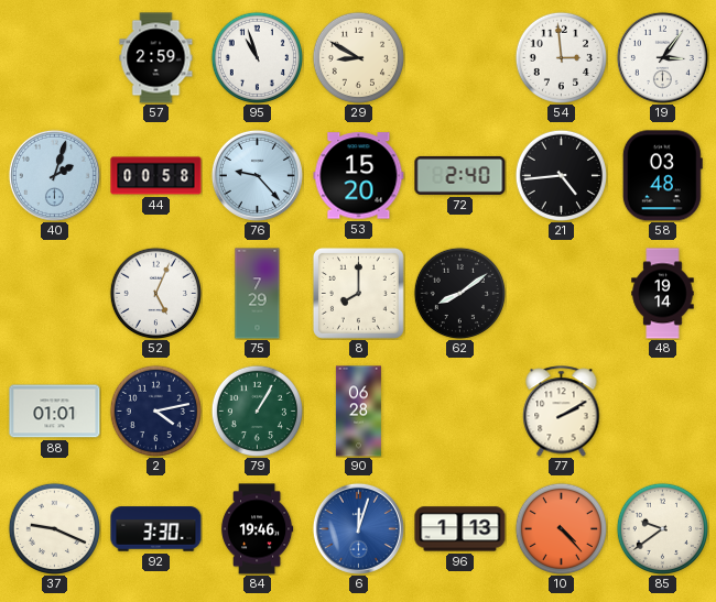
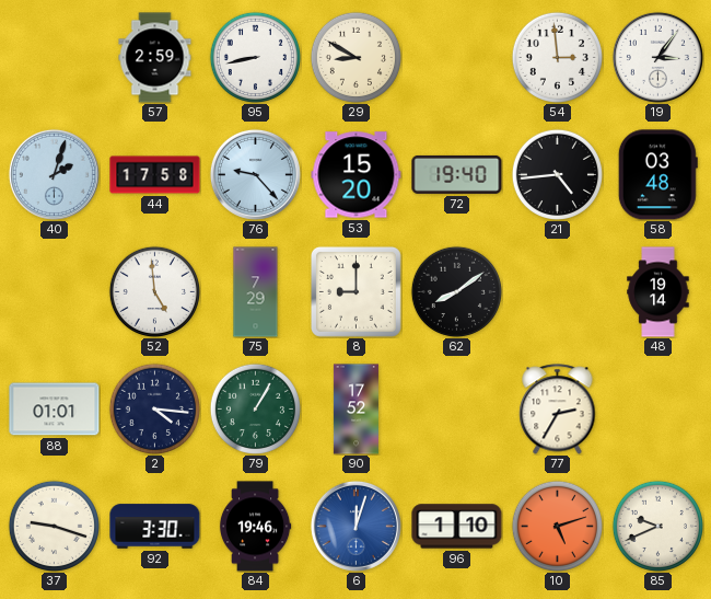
95: 10:57 -> 8:43 (255, 57)
44: 00:58 -> 17:58 (155, 175)
72: 2:40 -> 19:40 (457, 174)
52: 5:04 -> 4:59 (154, 291)
8: 8:00 -> 9:00 (355, 291)
2: 4:13 -> 4:16 (154, 408)
90: 06:28 -> 17:52 (355, 410)
77: 2:10 -> 2:35 (558, 410)
37: 9:19 -> 9:18 (54, 526)
96: 1:13 -> 1:10 (457, 527)
10: 4:23 -> 5:12 (557, 526)
85: 9:39 -> 9:41 (657, 526)
